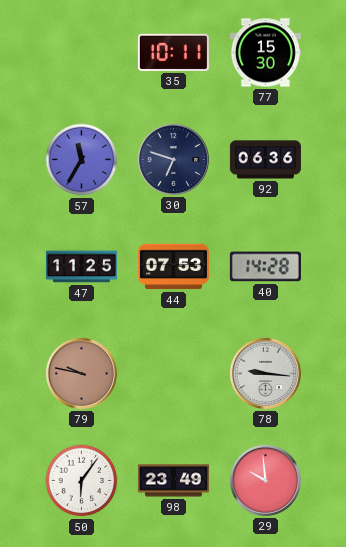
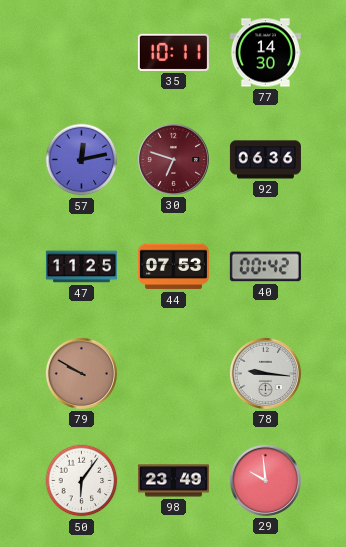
77: 15:30 -> 14:30 (265, 53)
57: 11:35 -> 12:13 (82, 160)
30 dial: navy -> burgundy (173, 159)
40: 14:28 -> 00:42 (265, 267)
79: 9:47 -> 9:50 (81, 373)
